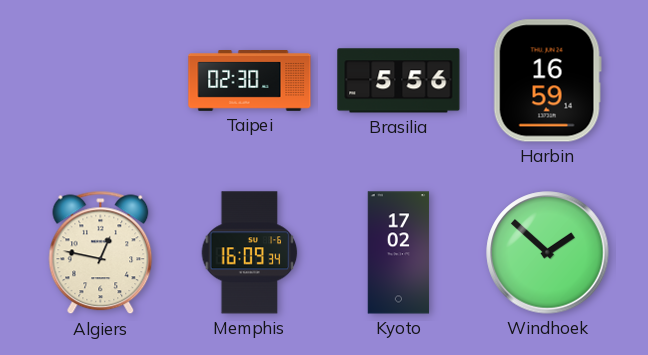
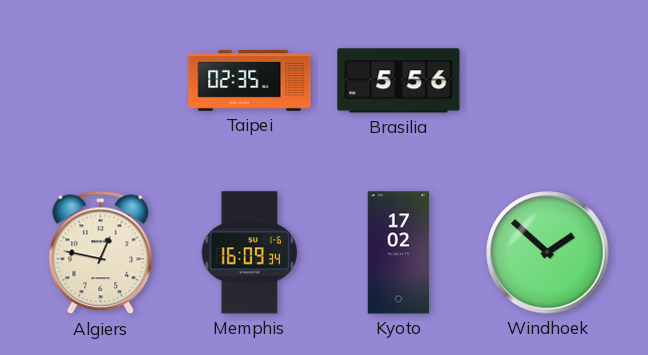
Taipei: 02:30 -> 02:35 (250, 81)
Harbin: 16:59 -> none (547, 81)
